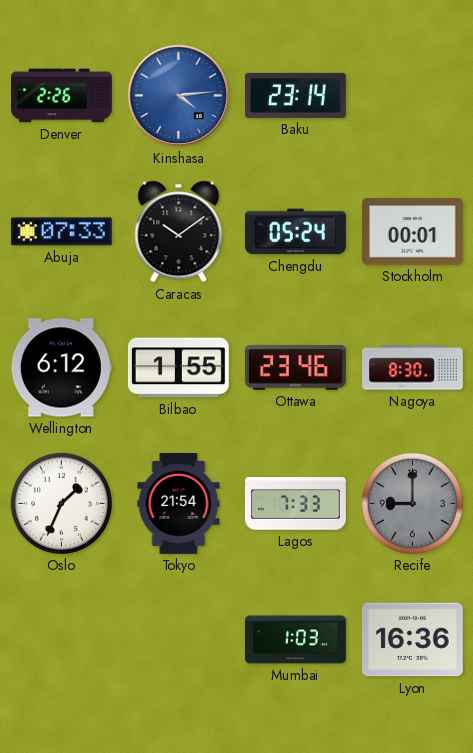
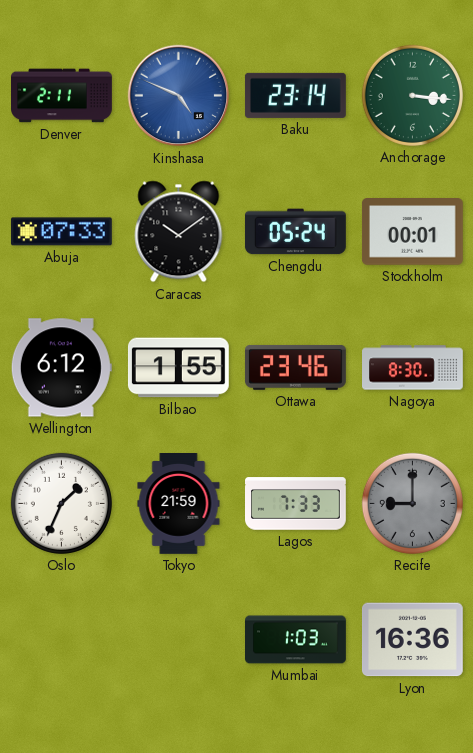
Denver: 2:26 -> 2:11 (62, 96)
Kinshasa: 4:14 -> 4:49 (179, 96)
Anchorage: none -> 3:16 (412, 95)
Tokyo: 21:54 -> 21:59 (179, 504)
